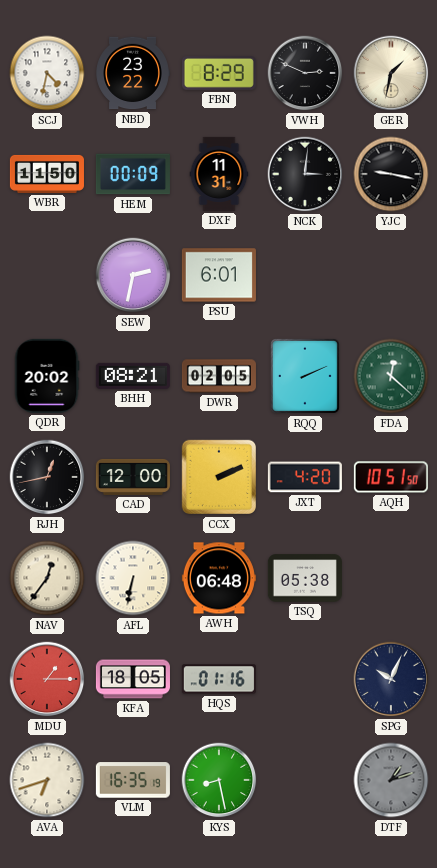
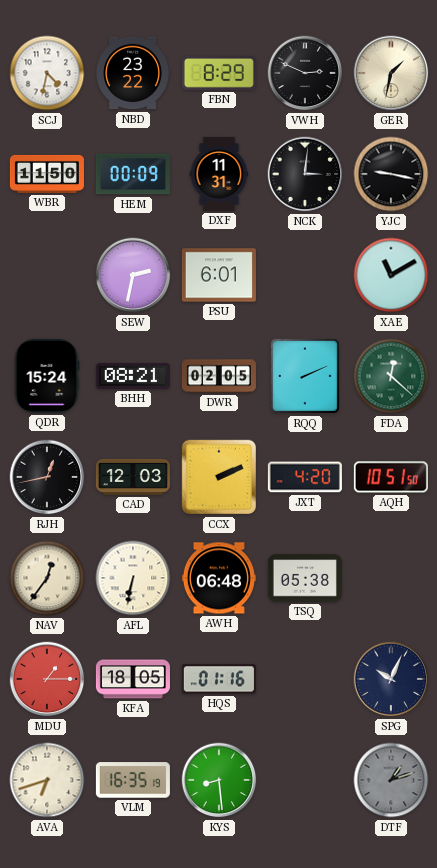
XAE: none -> 11:10 (391, 275)
QDR: 20:02 -> 15:24 (47, 376)
CAD: 12:00 -> 12:03 (133, 477)
KYS: 8:28 -> 8:29 (219, 780)
